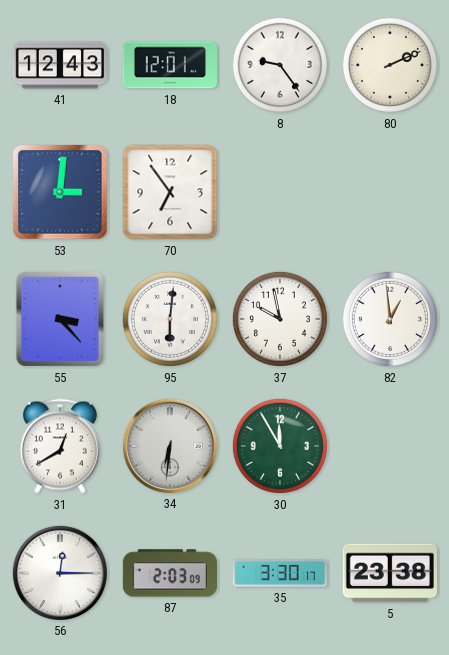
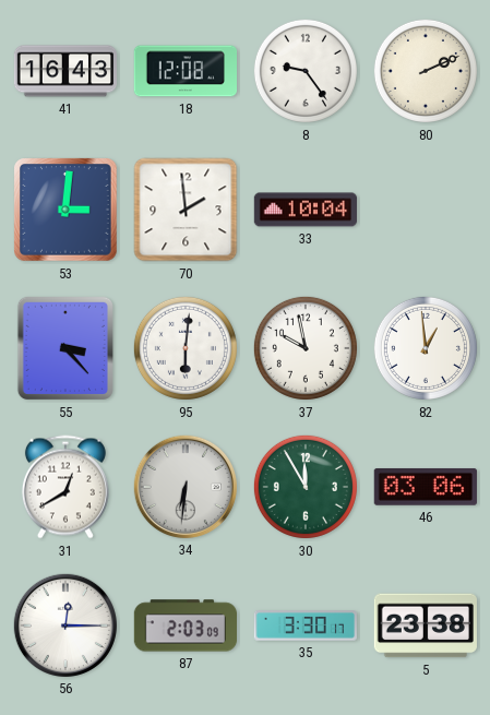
41: 12:43 -> 16:43 (65, 71)
18: 12:01 -> 12:08 (184, 71)
70: 6:54 -> 1:59 (186, 210)
33: none -> 10:04 (304, 210)
46: none -> 03:06 (426, 487)
